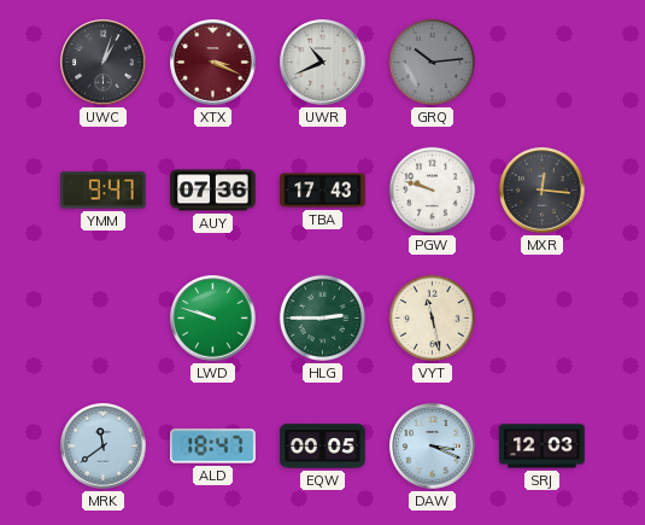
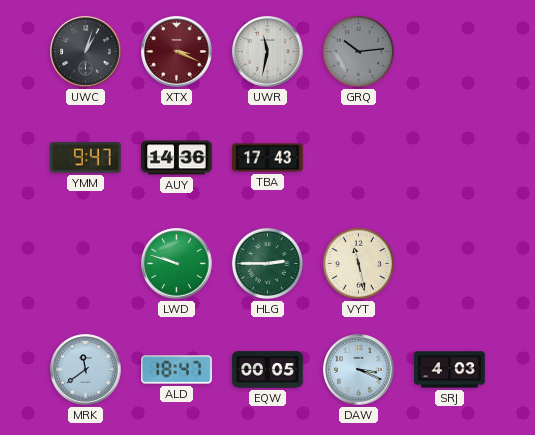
UWR: 10:41 -> 11:32 (268, 52)
AUY: 07:36 -> 14:36 (177, 158)
PGW: 9:48 -> none (432, 189)
MXR: 12:16 -> none (543, 191)
SRJ: 12:03 -> 4:03 (450, 370)
